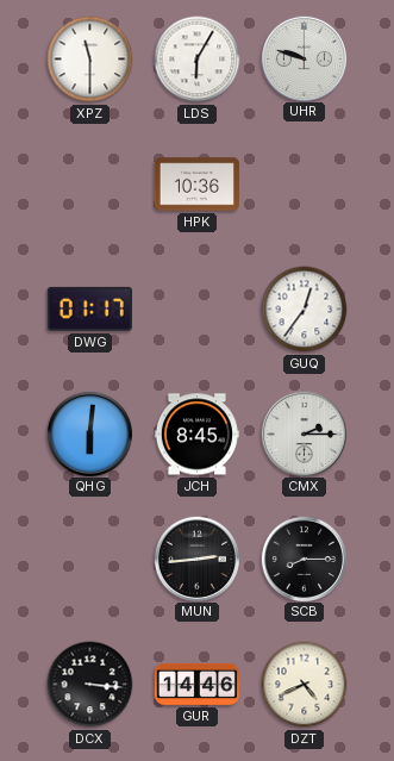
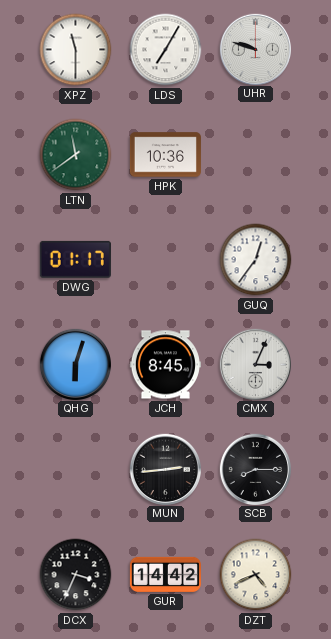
LDS: 6:05 -> 7:05 (166, 50)
LTN: none -> 11:39 (76, 155)
QHG: 6:01 -> 6:03 (75, 364)
CMX: 2:15 -> 3:04 (255, 364)
DCX: 3:16 -> 3:34 (76, 575)
GUR: 14:46 -> 14:42 (165, 574)
